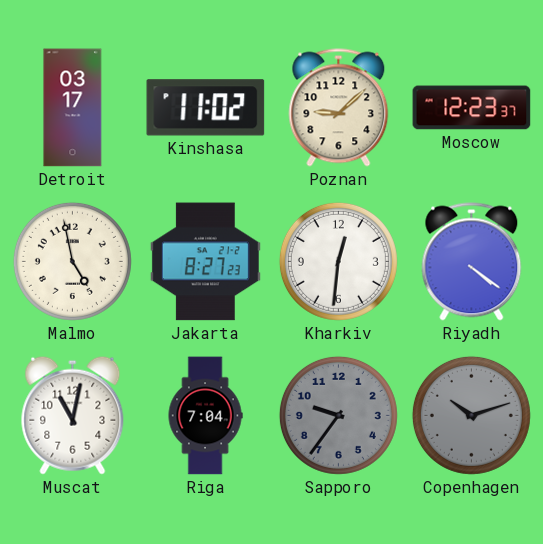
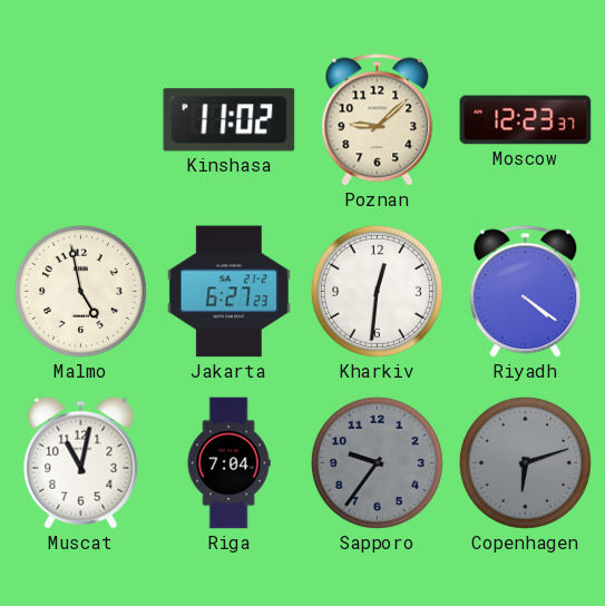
Detroit: 03:17 -> none (73, 108)
Jakarta: 8:27 -> 6:27 (228, 292)
Copenhagen: 10:12 -> 6:12 (525, 462)
